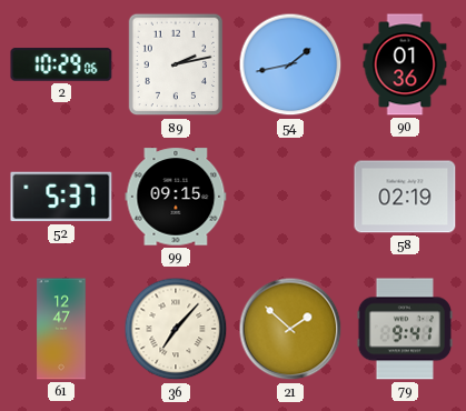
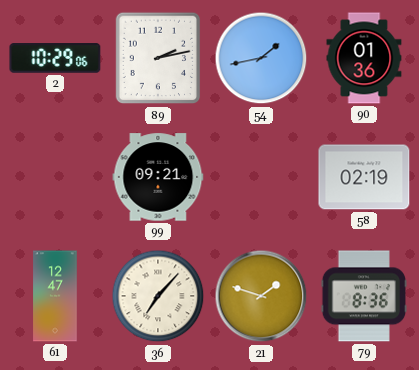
52: 5:37 -> none (61, 197)
99: 09:15 -> 09:21 (158, 177)
21: 1:52 -> 1:48 (261, 296)
79: 9:41 -> 8:36 (364, 296)
